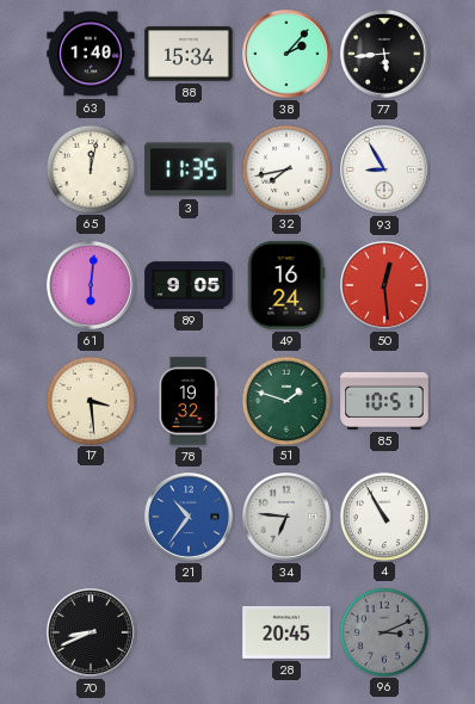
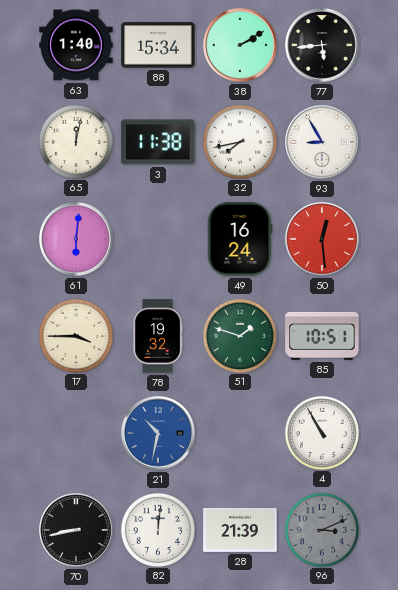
38: 2:07 -> 2:10 (241, 46)
3: 11:35 -> 11:38 (158, 142)
89: 9:05 -> none (189, 285)
17: 3:29 -> 3:45 (75, 335)
21: 10:36 -> 10:32 (159, 434)
34: 6:46 -> none (288, 518)
70: 8:41 -> 8:43 (77, 531)
82: none -> 12:01 (157, 529)
28: 20:45 -> 21:39 (240, 530)
